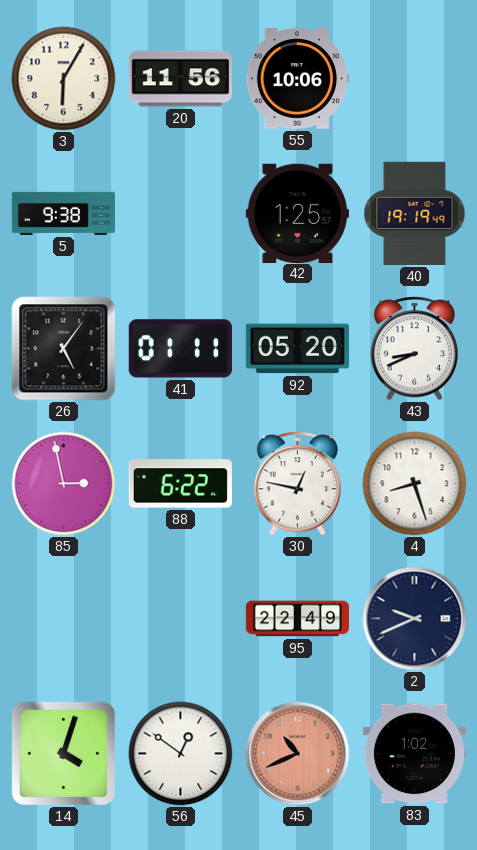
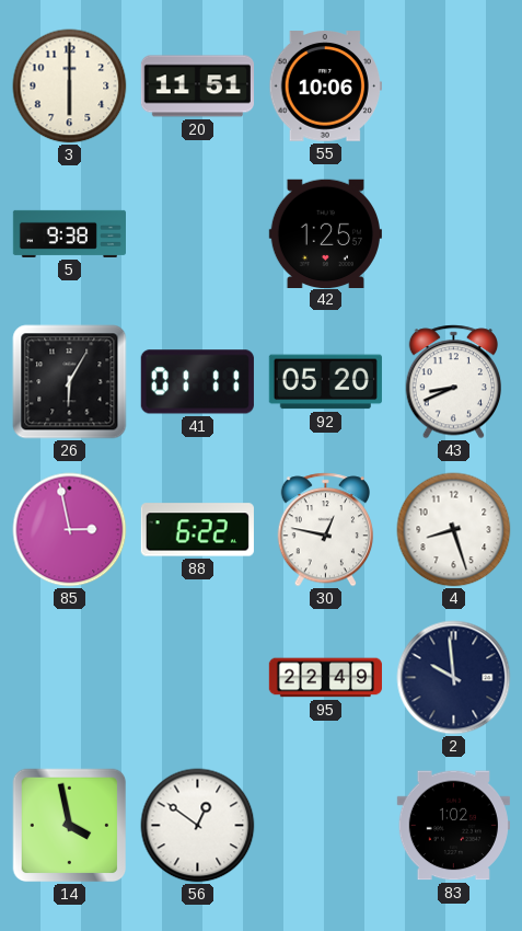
3: 6:05 -> 6:00 (70, 87)
20: 11:56 -> 11:51 (197, 87)
40: 19:19 -> none (415, 213)
26: 5:06 -> 6:05 (70, 382)
2: 9:41 -> 9:59 (454, 678)
14: 4:03 -> 3:58 (70, 826)
45: 10:41 -> none (298, 754)
